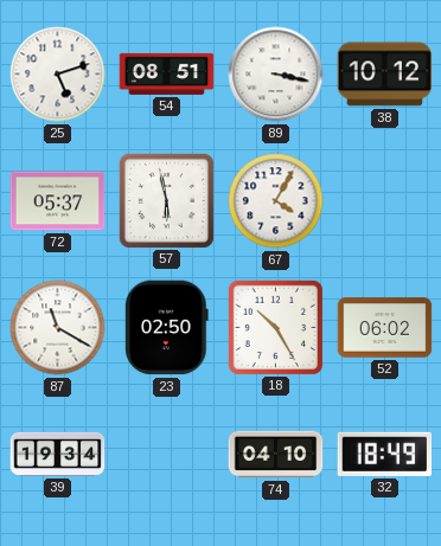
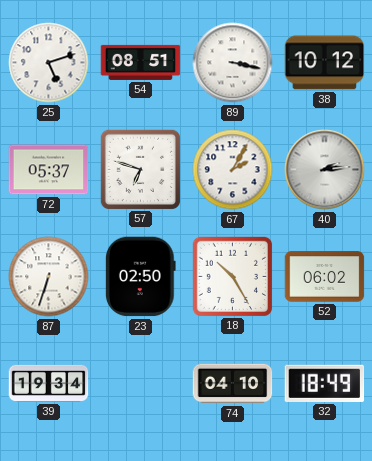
57: 5:58 -> 6:48 (140, 169)
67: 4:05 -> 2:05 (233, 170)
40: none -> 2:14 (325, 170)
87: 11:20 -> 6:33 (49, 277)
